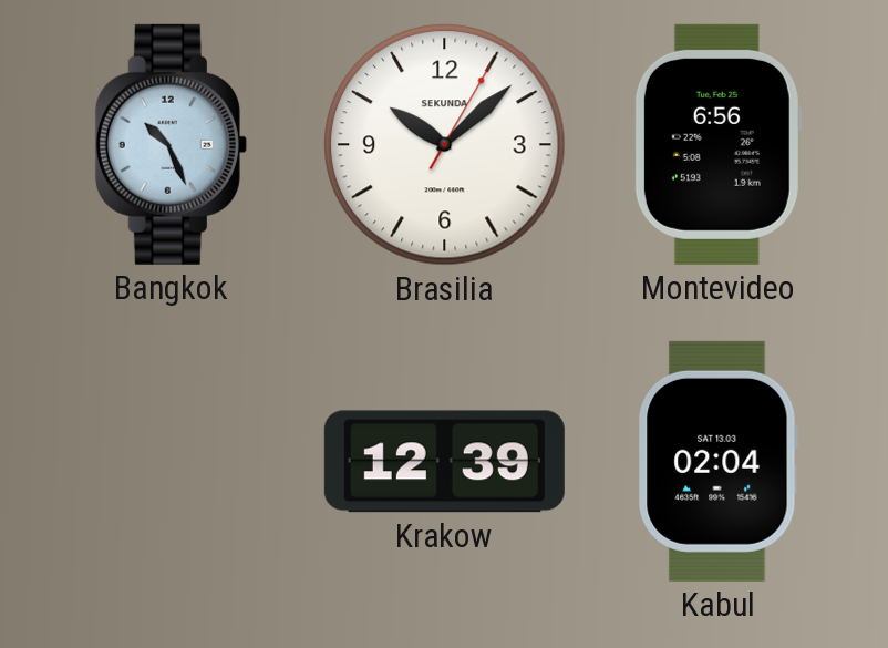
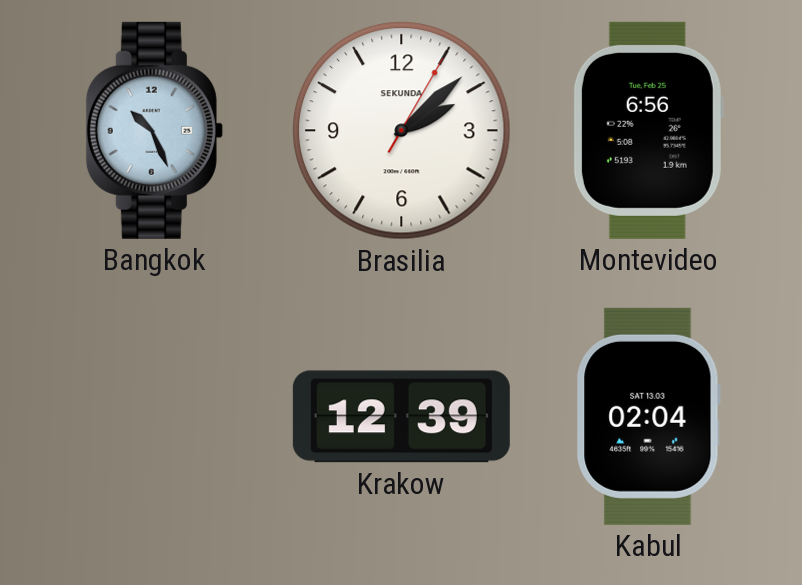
Brasilia: 10:08 -> 2:08 (402, 131)
